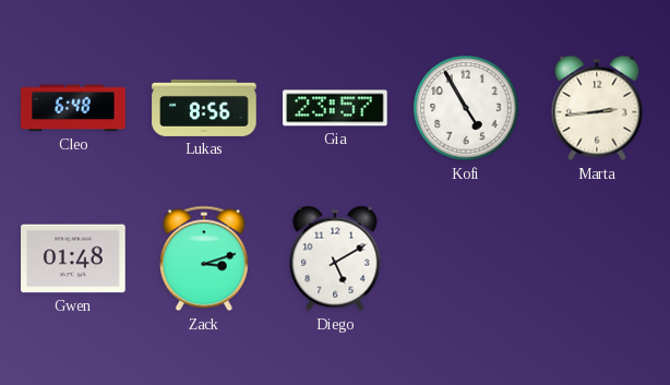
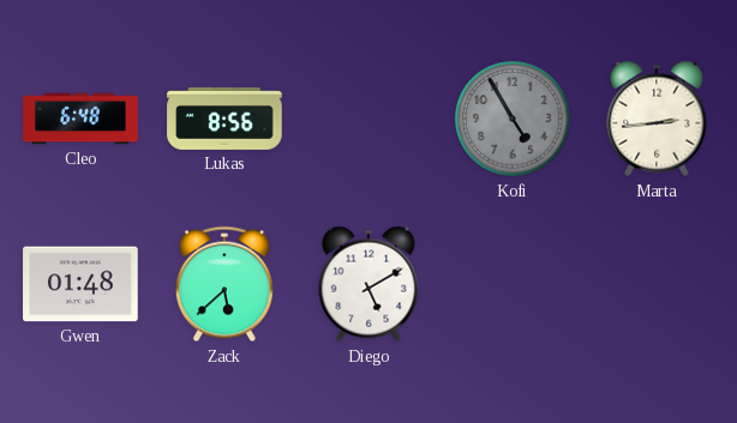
Gia: 23:57 -> none (335, 108)
Kofi dial: white -> grey (513, 119)
Zack: 3:12 -> 5:38 (224, 284)
